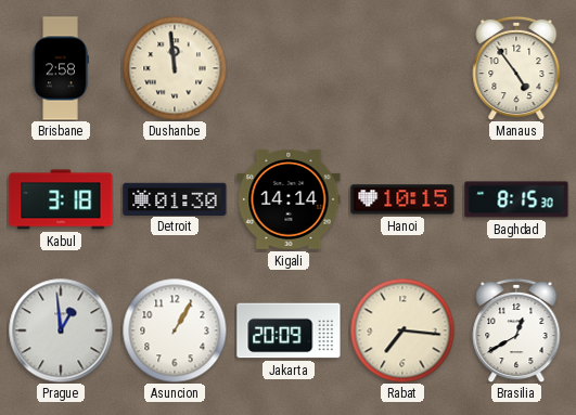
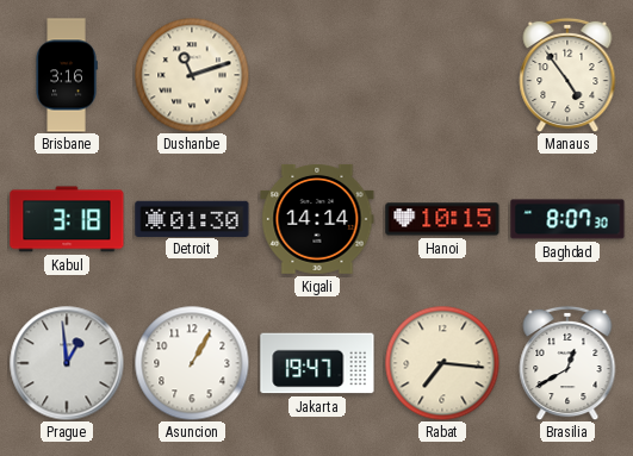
Brisbane: 2:58 -> 3:16 (67, 75)
Dushanbe: 11:59 -> 11:12 (192, 75)
Baghdad: 8:15 -> 8:07 (567, 219)
Jakarta: 20:09 -> 19:47 (317, 363)
